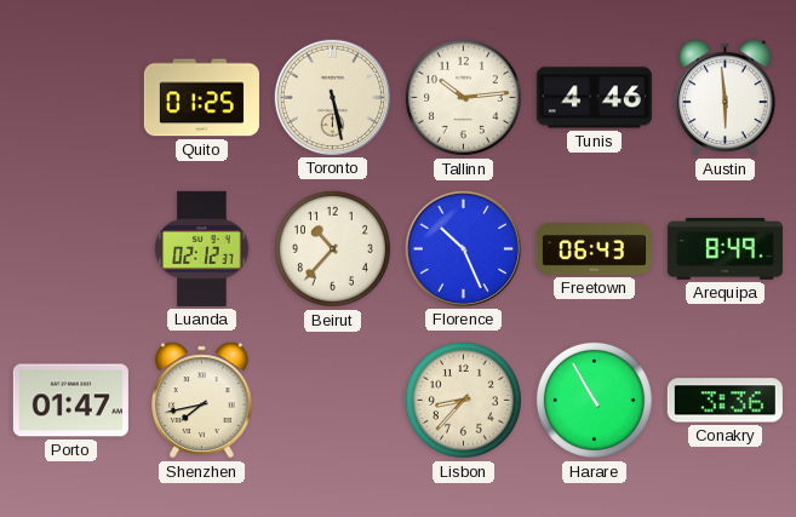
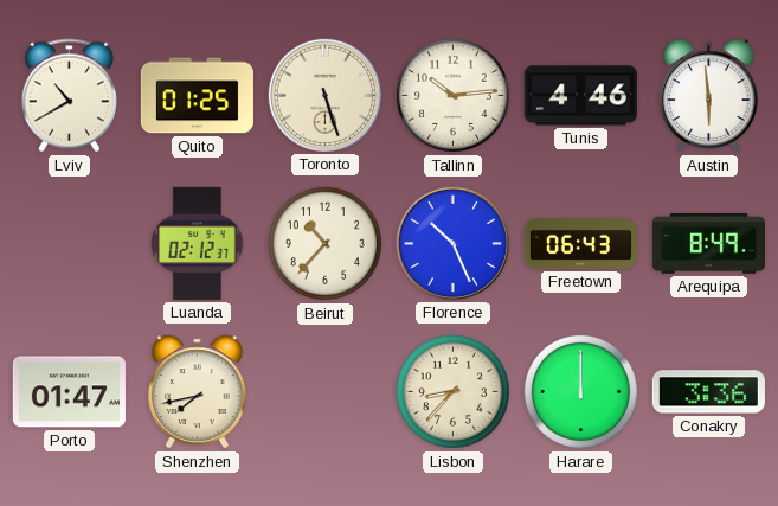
Lviv: none -> 10:40 (69, 96)
Toronto: 5:28 -> 5:27 (324, 95)
Harare: 10:55 -> 12:00 (580, 391)
